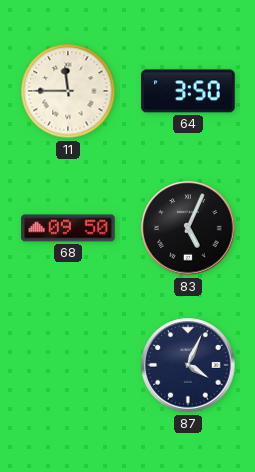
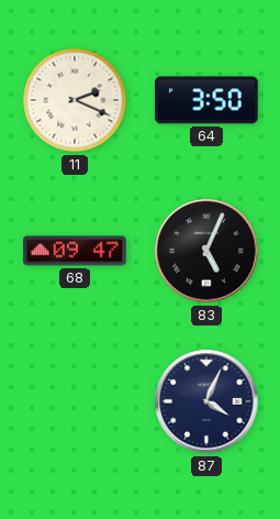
11: 11:45 -> 2:19 (75, 100)
68: 09:50 -> 09:47 (75, 251)
